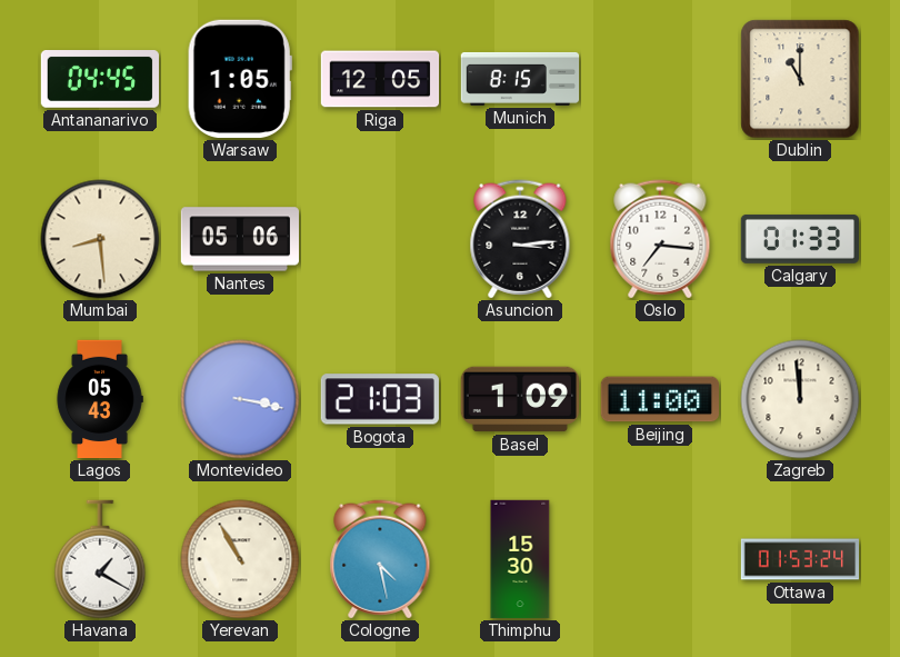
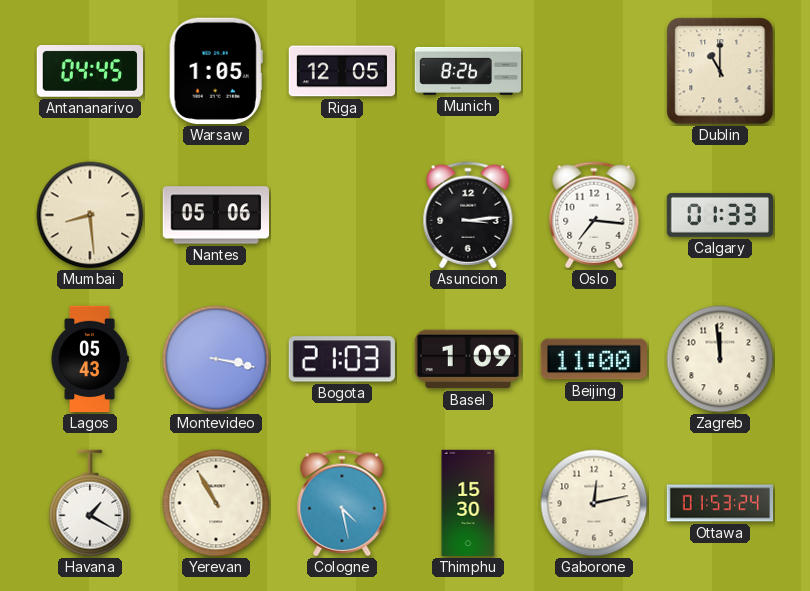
Munich: 8:15 -> 8:26 (468, 71)
Gaborone: none -> 12:13 (594, 503)
